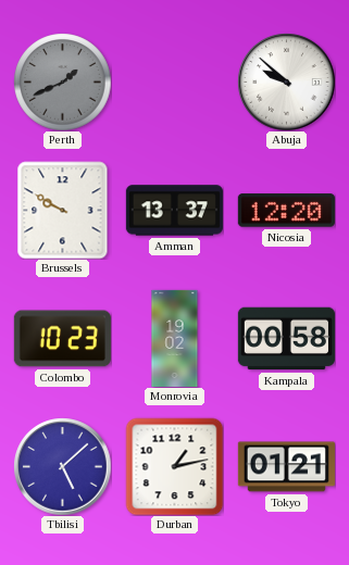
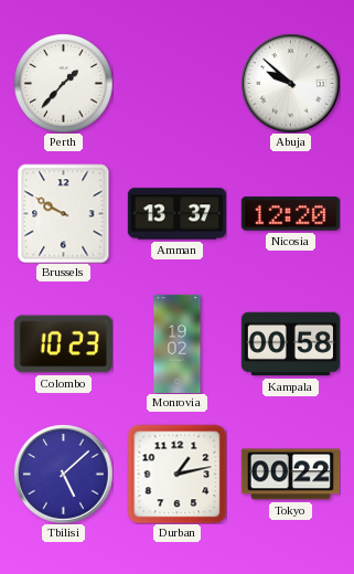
Perth: 1:41 -> 1:37 (63, 83)
Perth dial: grey -> white (63, 83)
Tokyo: 01:21 -> 00:22 (290, 475)
